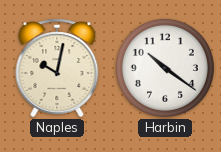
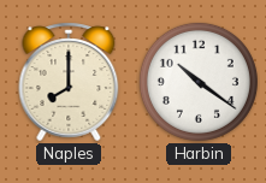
Naples: 10:02 -> 8:00 (69, 82)
